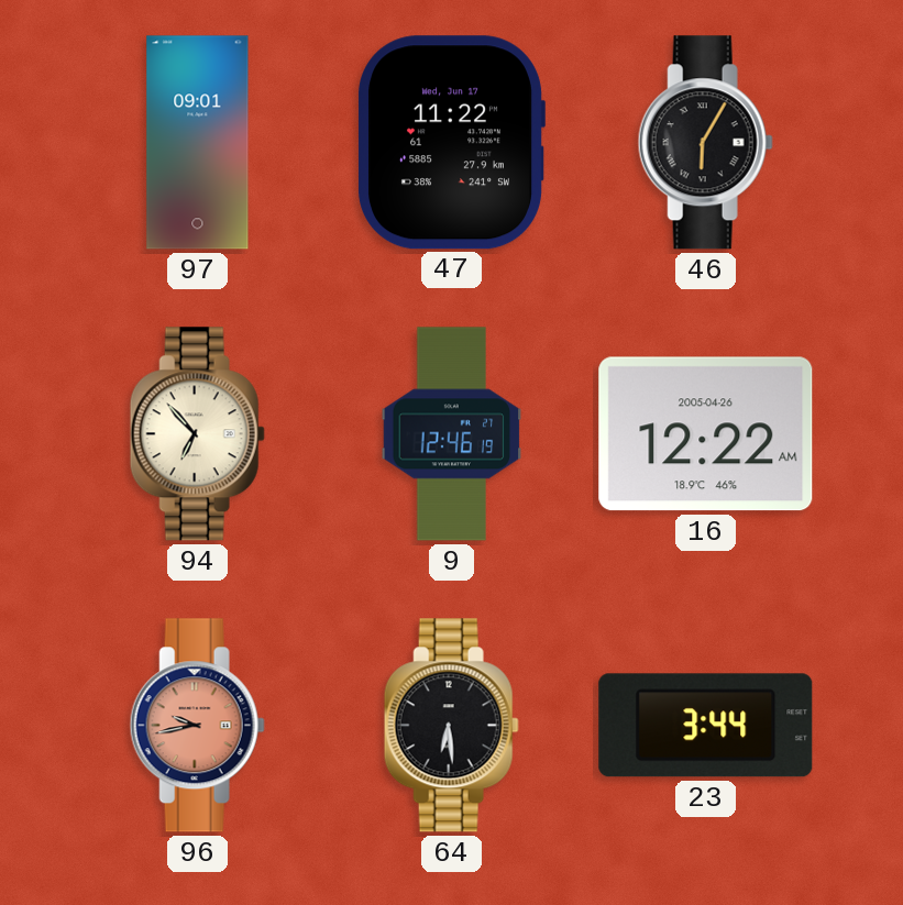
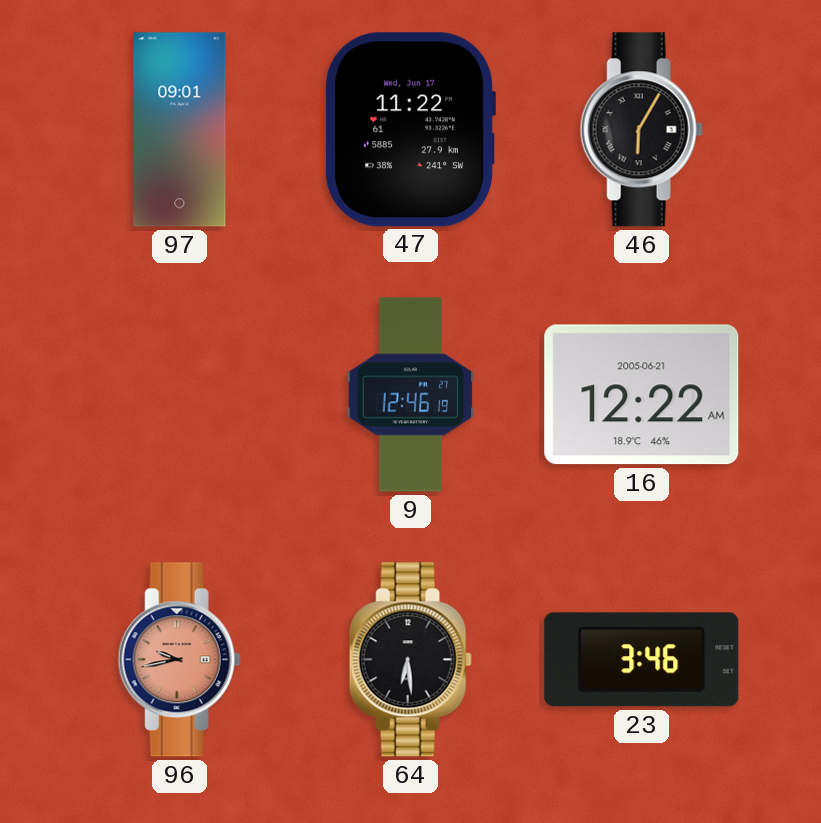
94: 6:53 -> none (197, 434)
16 date: 2005-04-26 -> 2005-06-21 (642, 395)
23: 3:44 -> 3:46 (642, 660)
